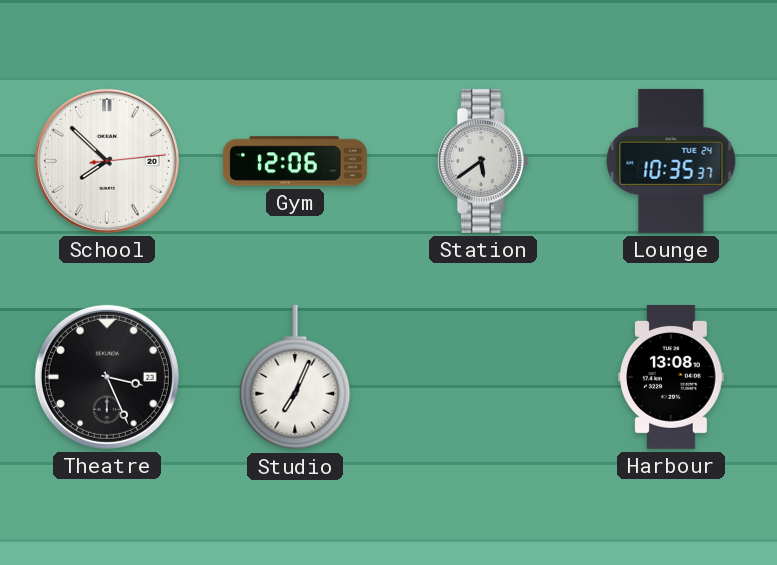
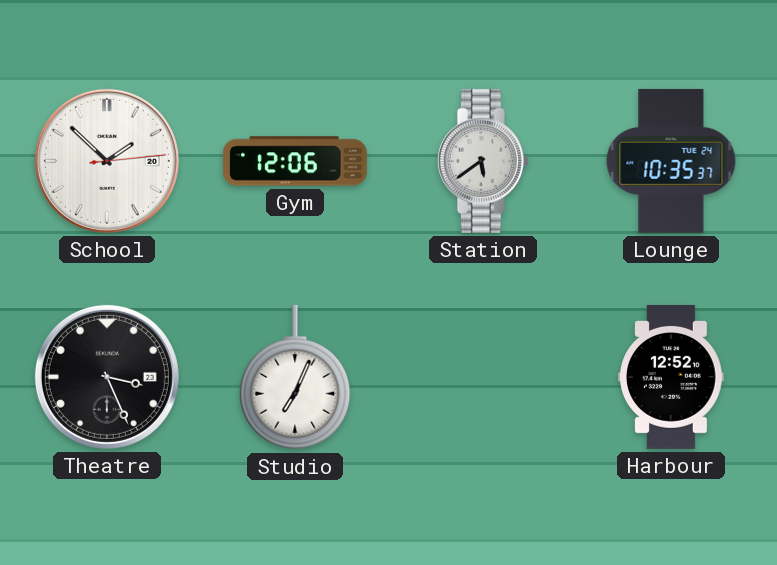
School: 7:52 -> 1:52 (107, 161)
Harbour: 13:08 -> 12:52 (671, 377)
